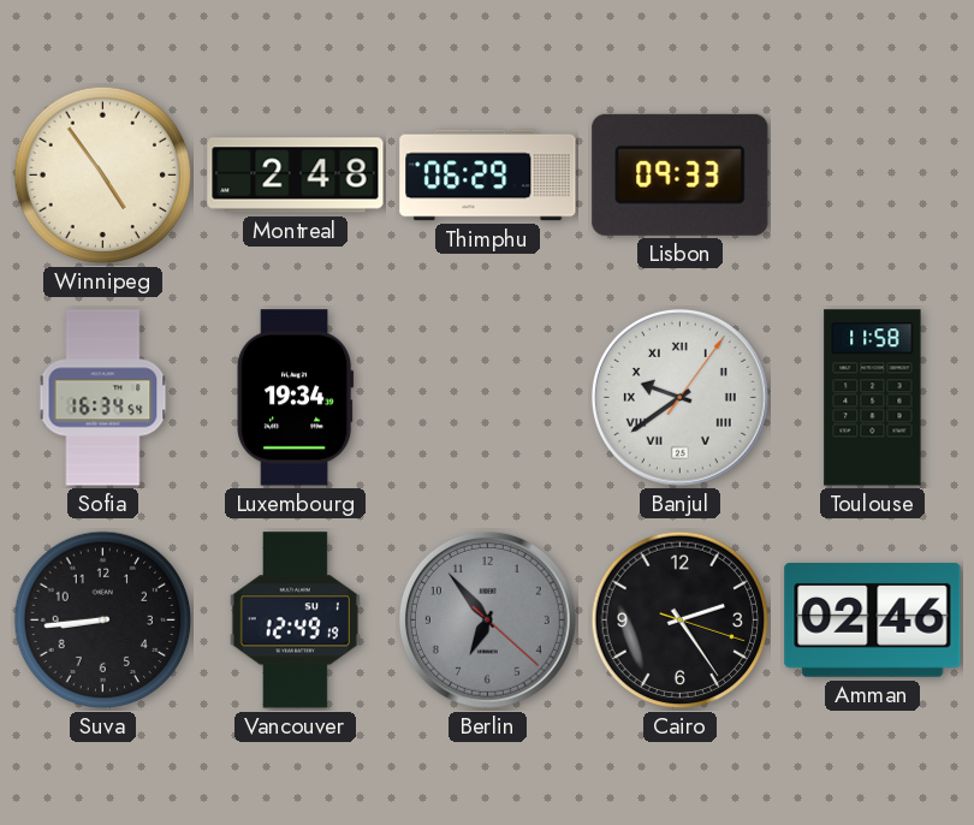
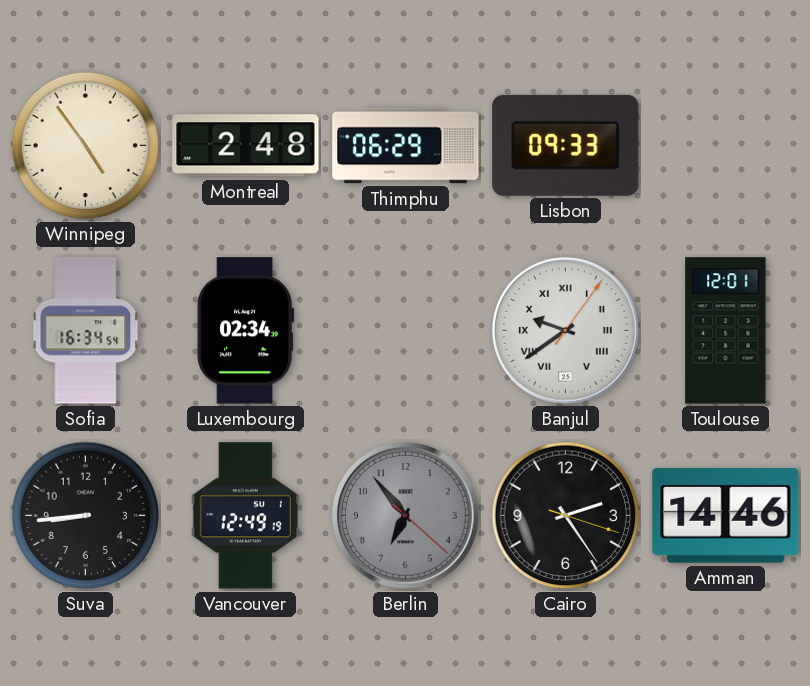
Luxembourg: 19:34 -> 02:34 (246, 331)
Toulouse: 11:58 -> 12:01 (726, 331)
Amman: 02:46 -> 14:46 (726, 516)
